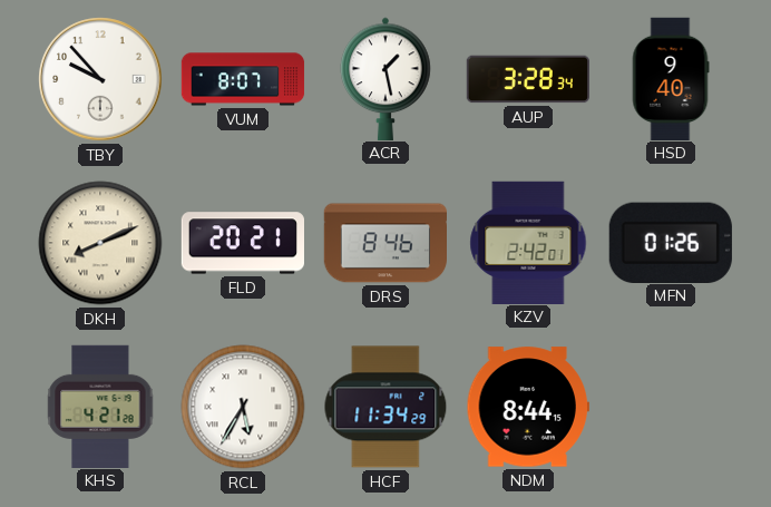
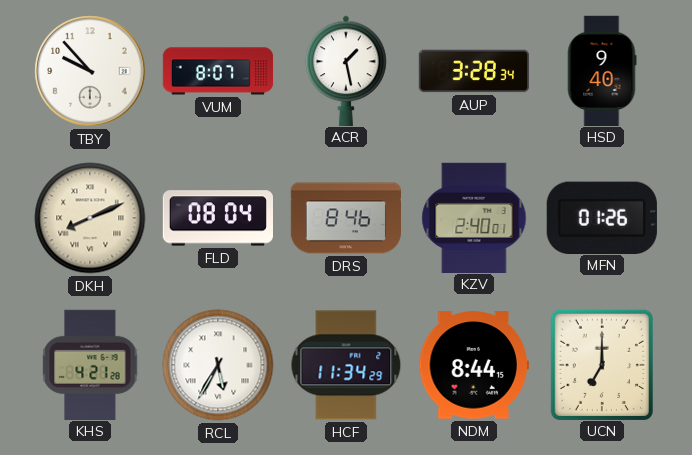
FLD: 20:21 -> 08:04 (217, 218)
KZV: 2:42 -> 2:40 (474, 217)
UCN: none -> 7:00 (602, 364)
